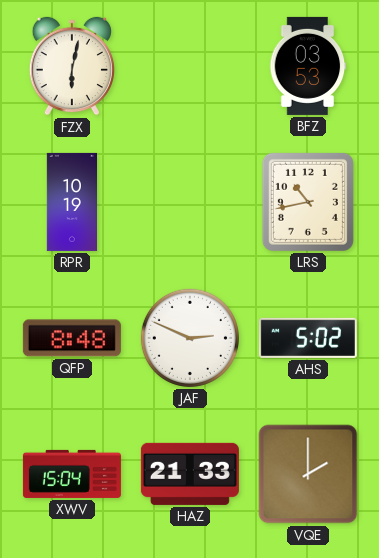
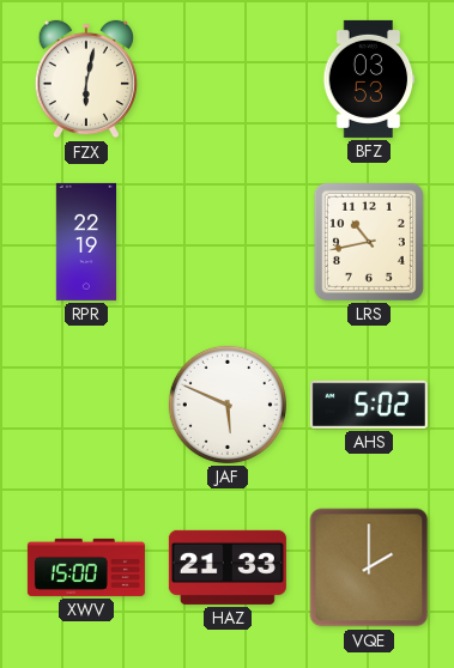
RPR: 10:19 -> 22:19 (85, 242)
QFP: 8:48 -> none (72, 338)
JAF: 2:49 -> 5:49 (228, 405)
XWV: 15:04 -> 15:00 (86, 567)
